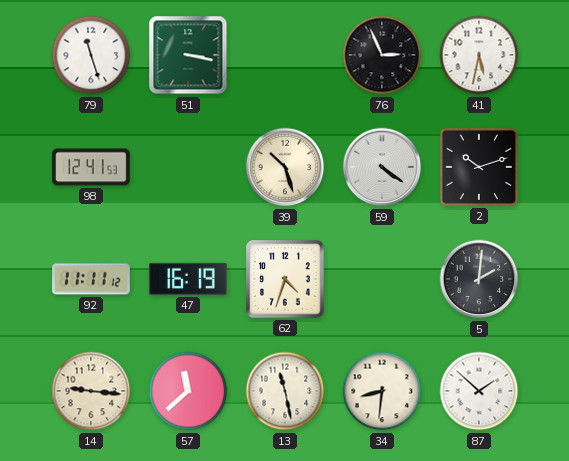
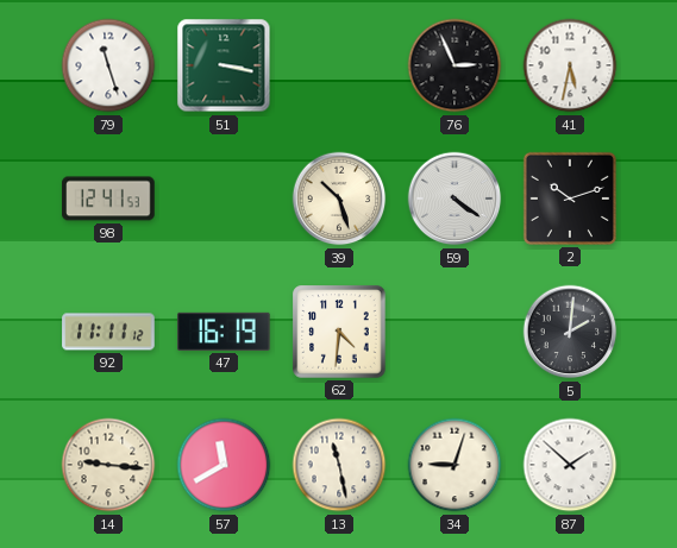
62: 4:33 -> 4:31 (339, 332)
57: 11:38 -> 11:40 (224, 465)
34: 8:31 -> 9:03 (455, 465)
